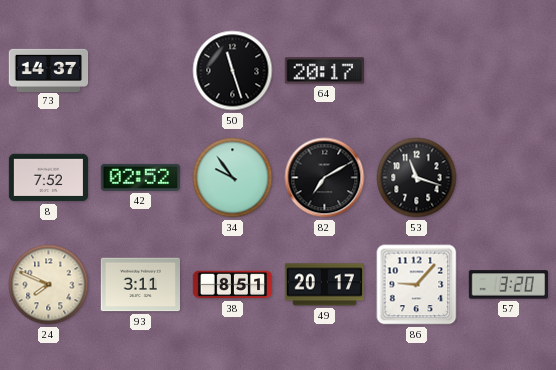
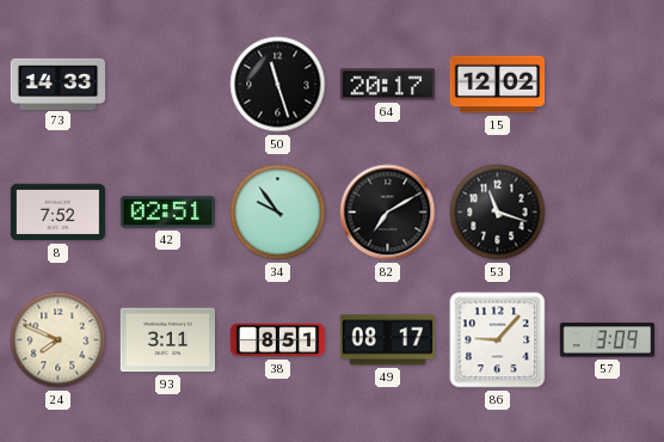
73: 14:37 -> 14:33 (59, 84)
15: none -> 12:02 (498, 85)
42: 02:52 -> 02:51 (167, 211)
49: 20:17 -> 08:17 (387, 340)
57: 3:20 -> 3:09 (608, 340)
